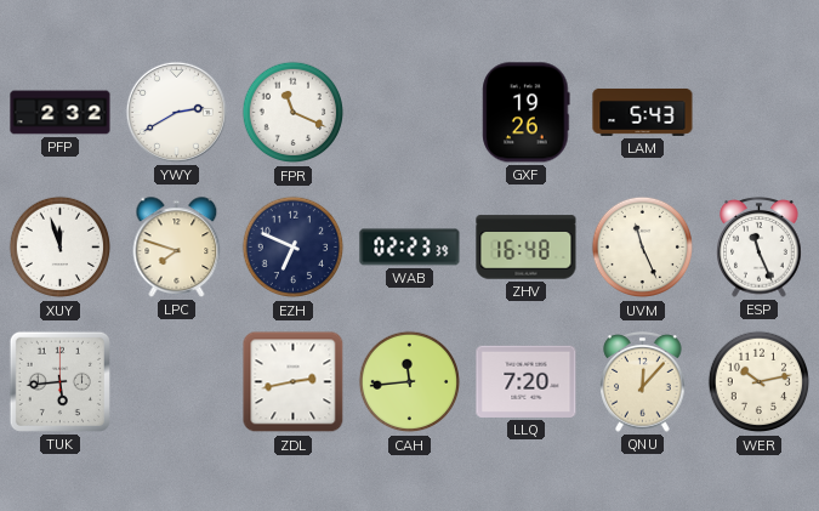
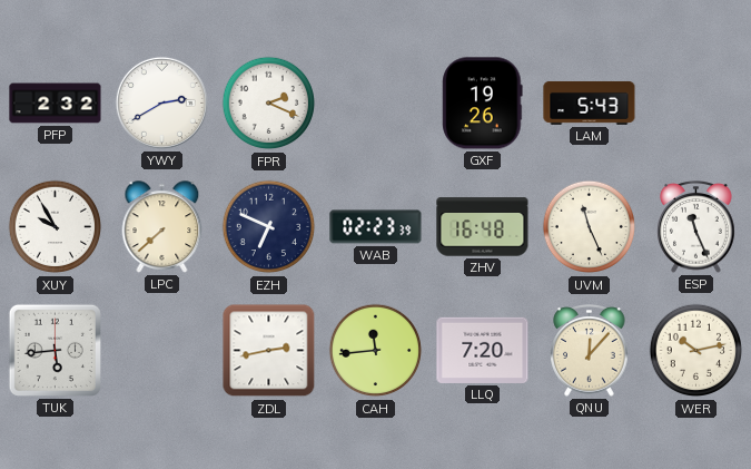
FPR: 11:19 -> 2:19 (269, 104)
XUY: 11:57 -> 9:55 (56, 227)
LPC: 7:48 -> 7:38 (162, 227)
